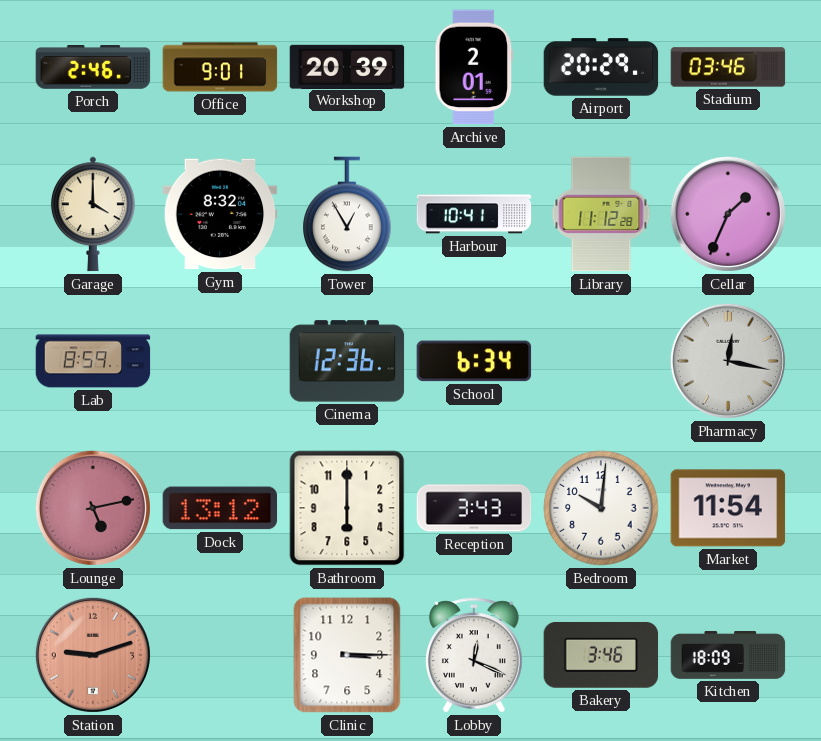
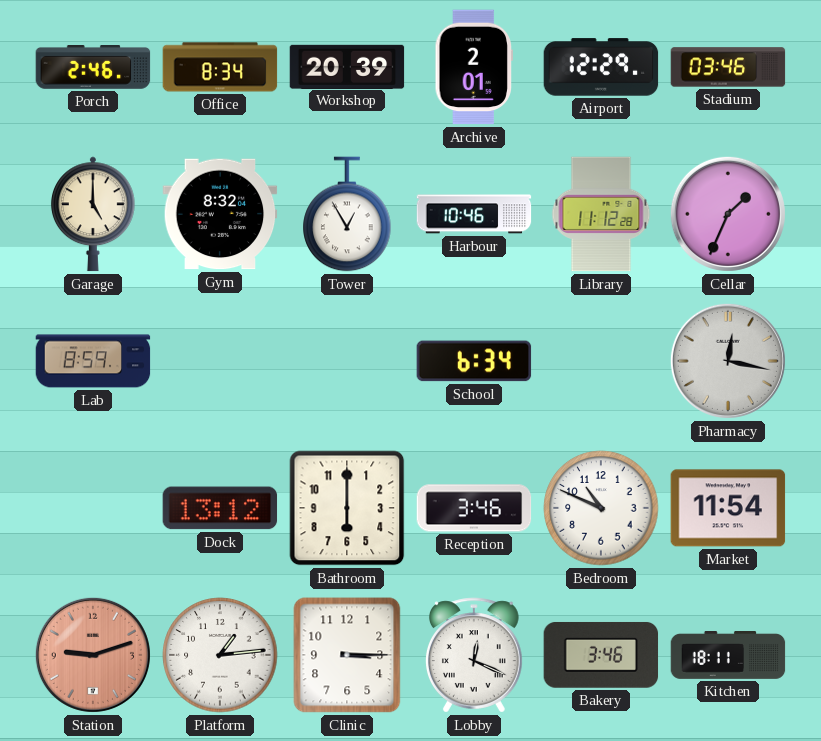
Office: 9:01 -> 8:34 (220, 67)
Airport: 20:29 -> 12:29 (601, 67)
Garage: 4:00 -> 5:00 (93, 214)
Harbour: 10:41 -> 10:46 (474, 214)
Cinema: 12:36 -> none (347, 361)
Lounge: 5:13 -> none (93, 508)
Reception: 3:43 -> 3:46 (474, 508)
Bedroom: 10:01 -> 10:49 (601, 508)
Platform: none -> 1:14 (220, 655)
Kitchen: 18:09 -> 18:11 (728, 656)
